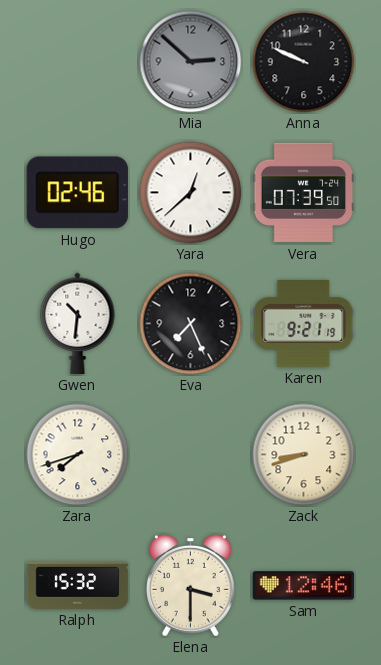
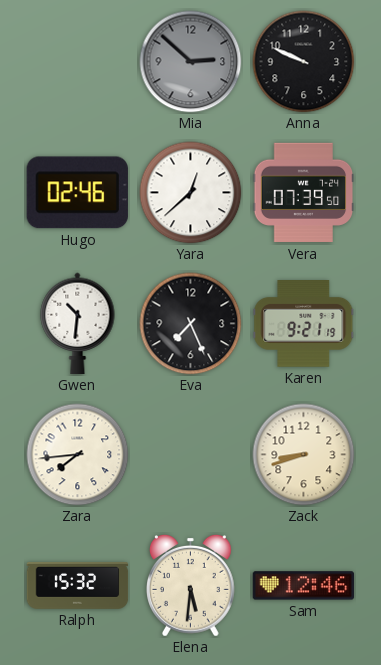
Zara: 7:42 -> 7:44 (78, 455)
Elena: 3:30 -> 5:31 (191, 586)
